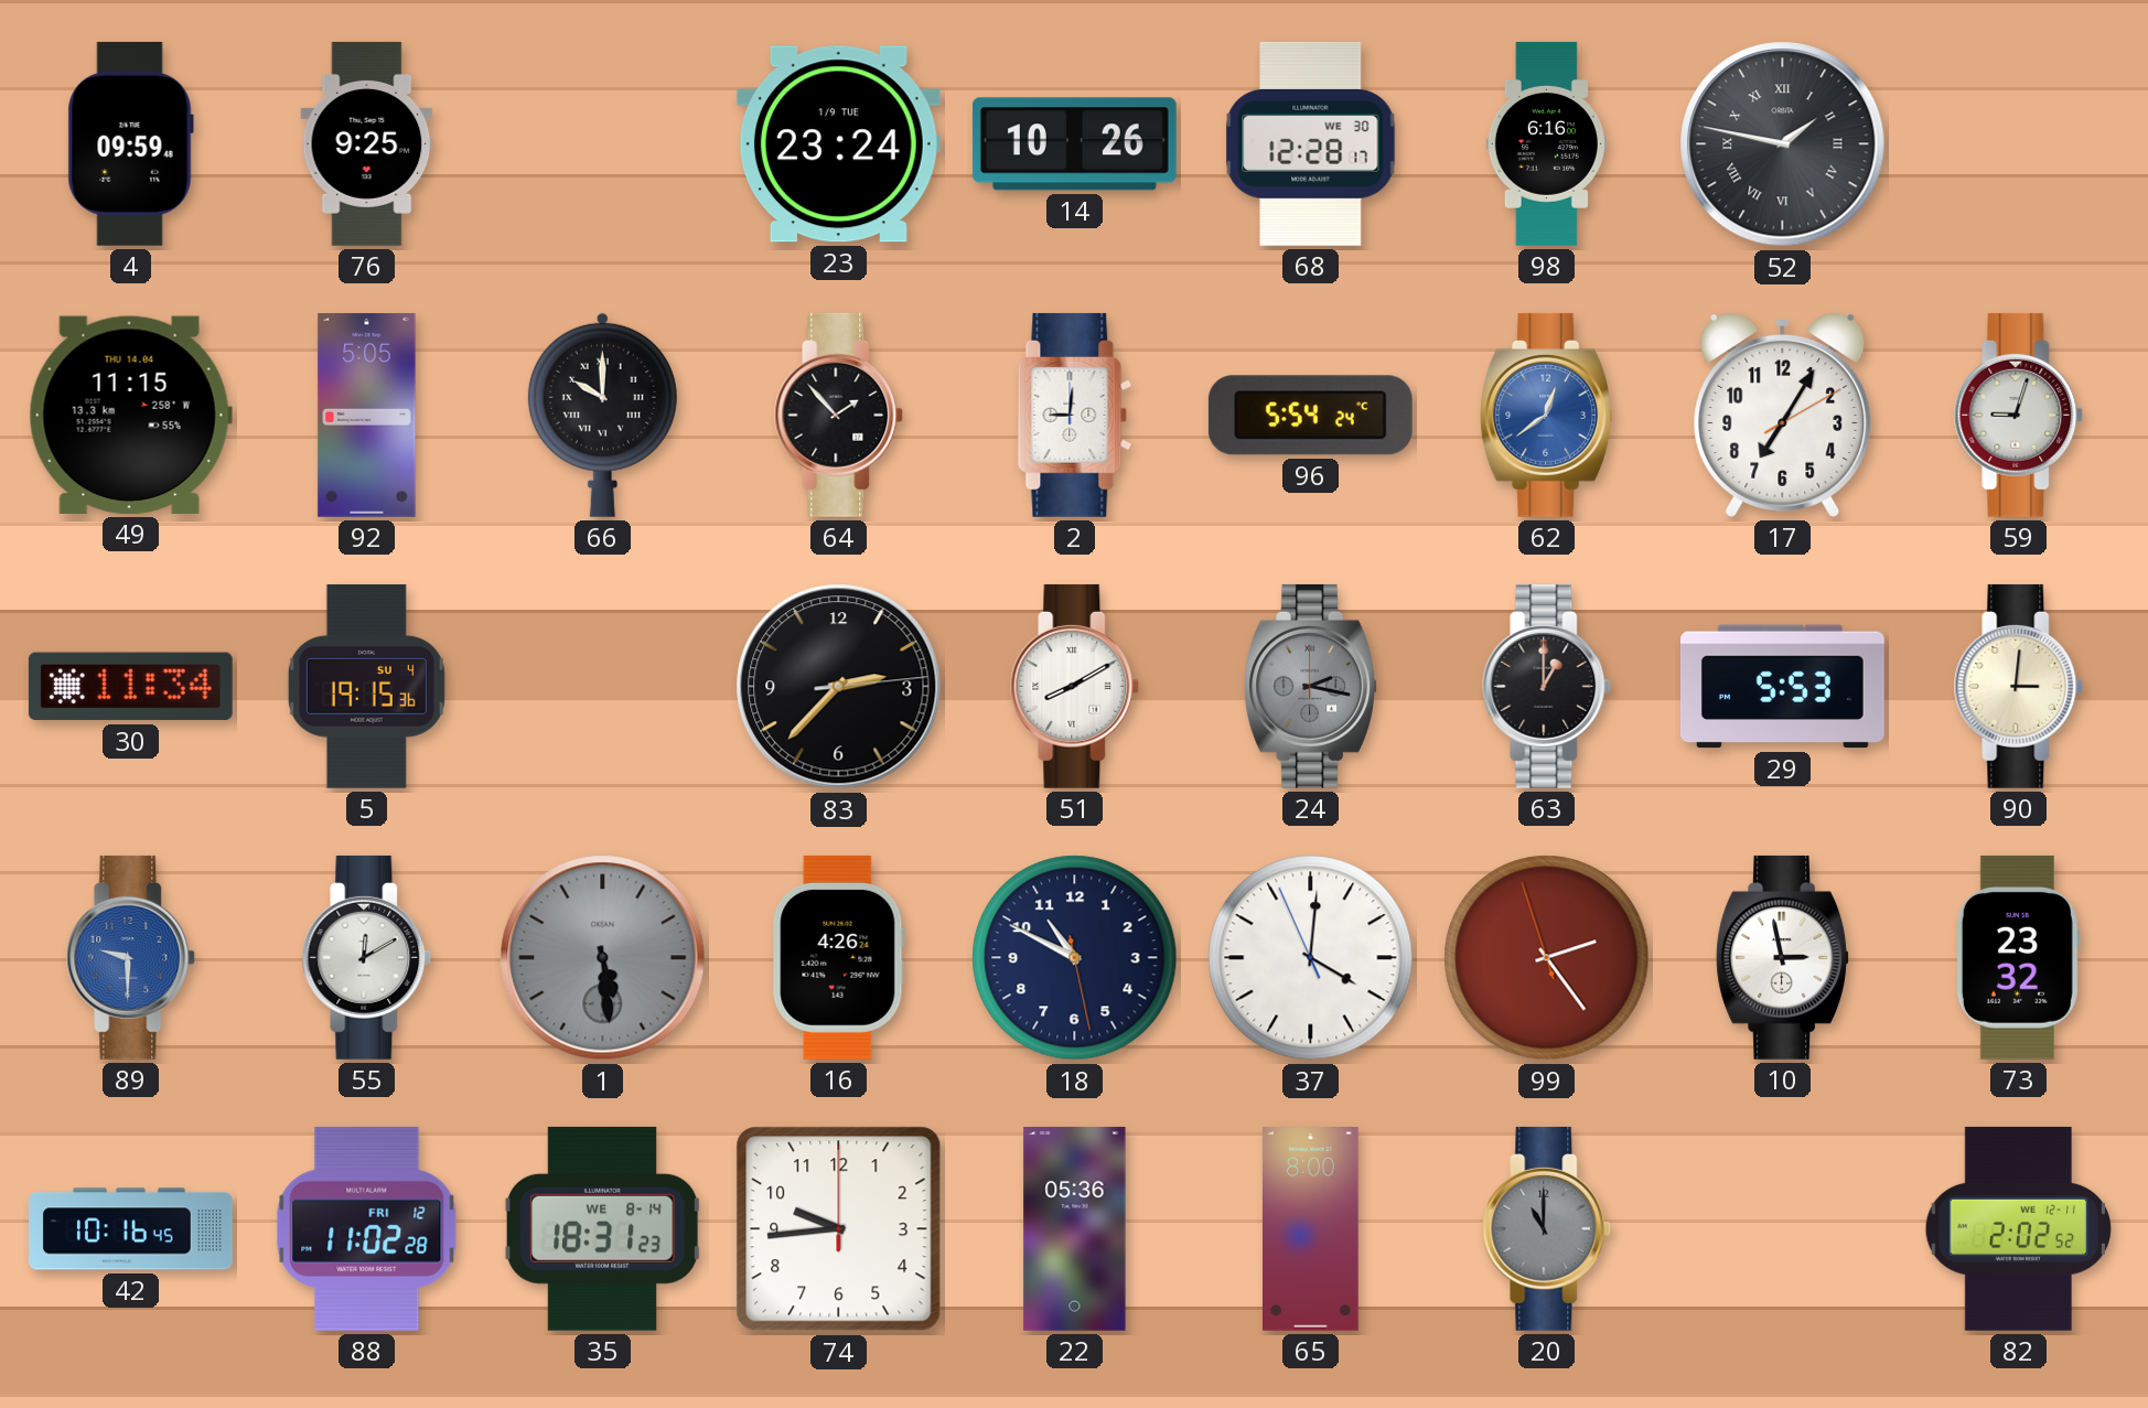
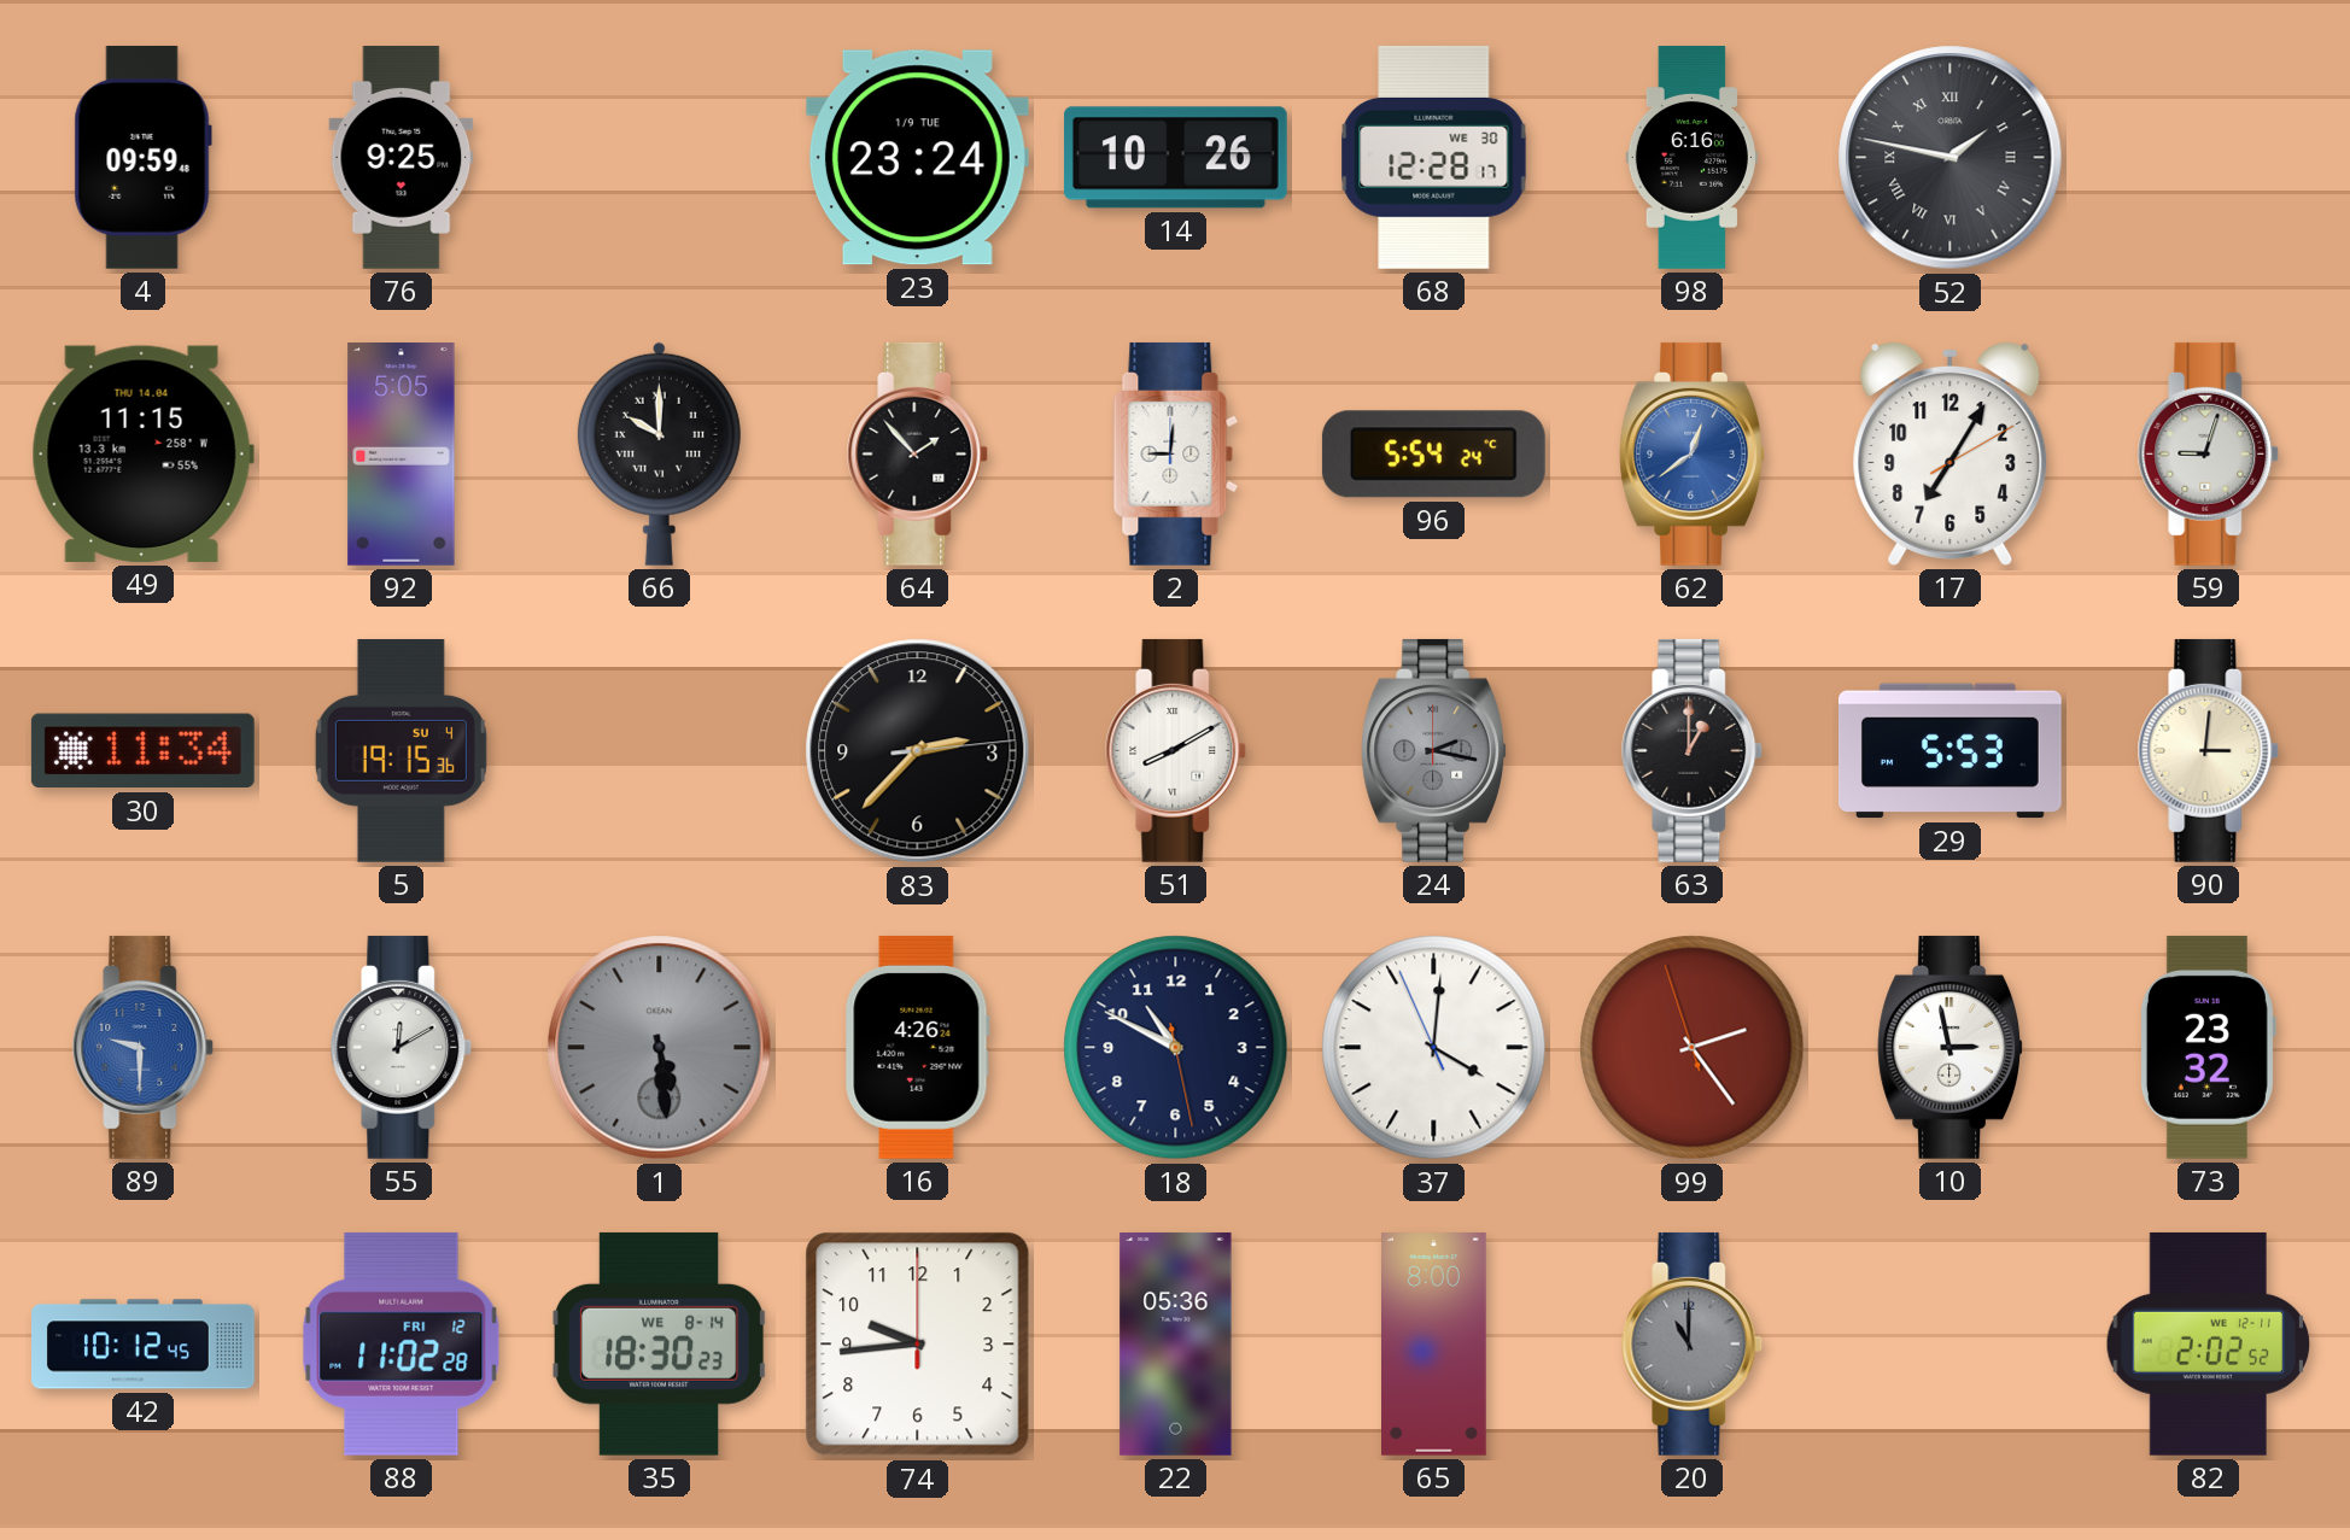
42: 10:16 -> 10:12 (144, 1345)
35: 18:31 -> 18:30 (660, 1343)
